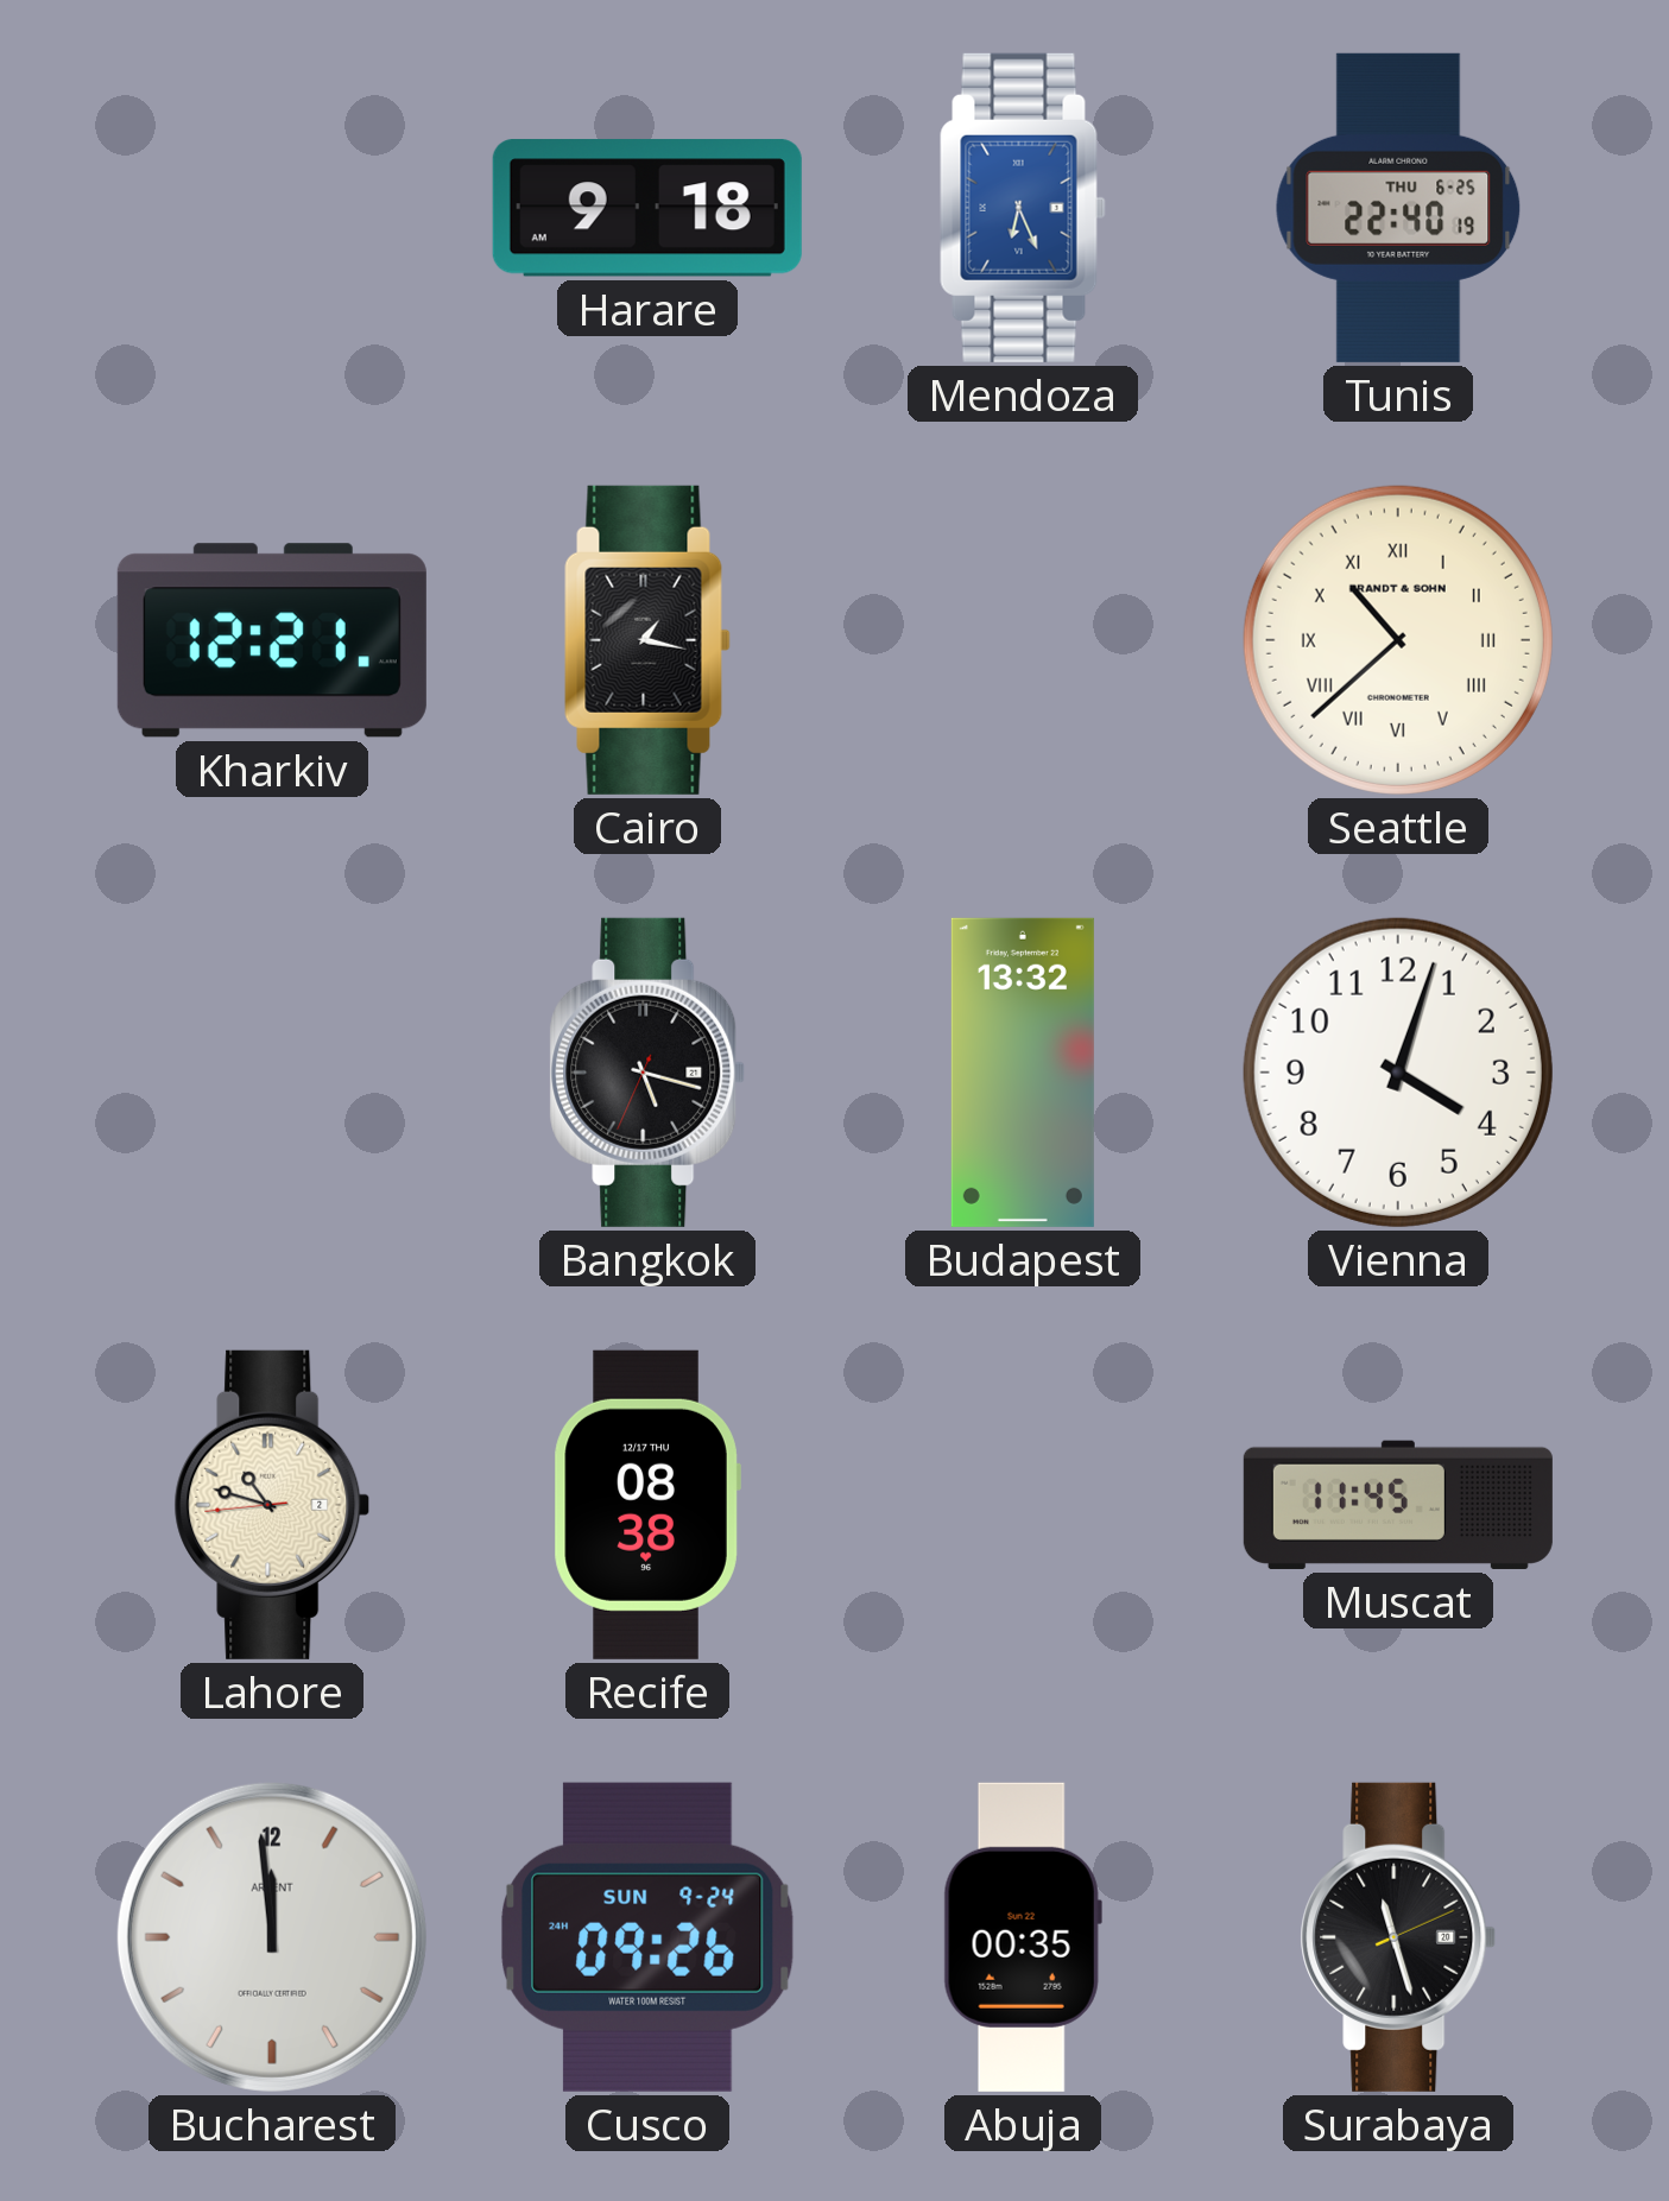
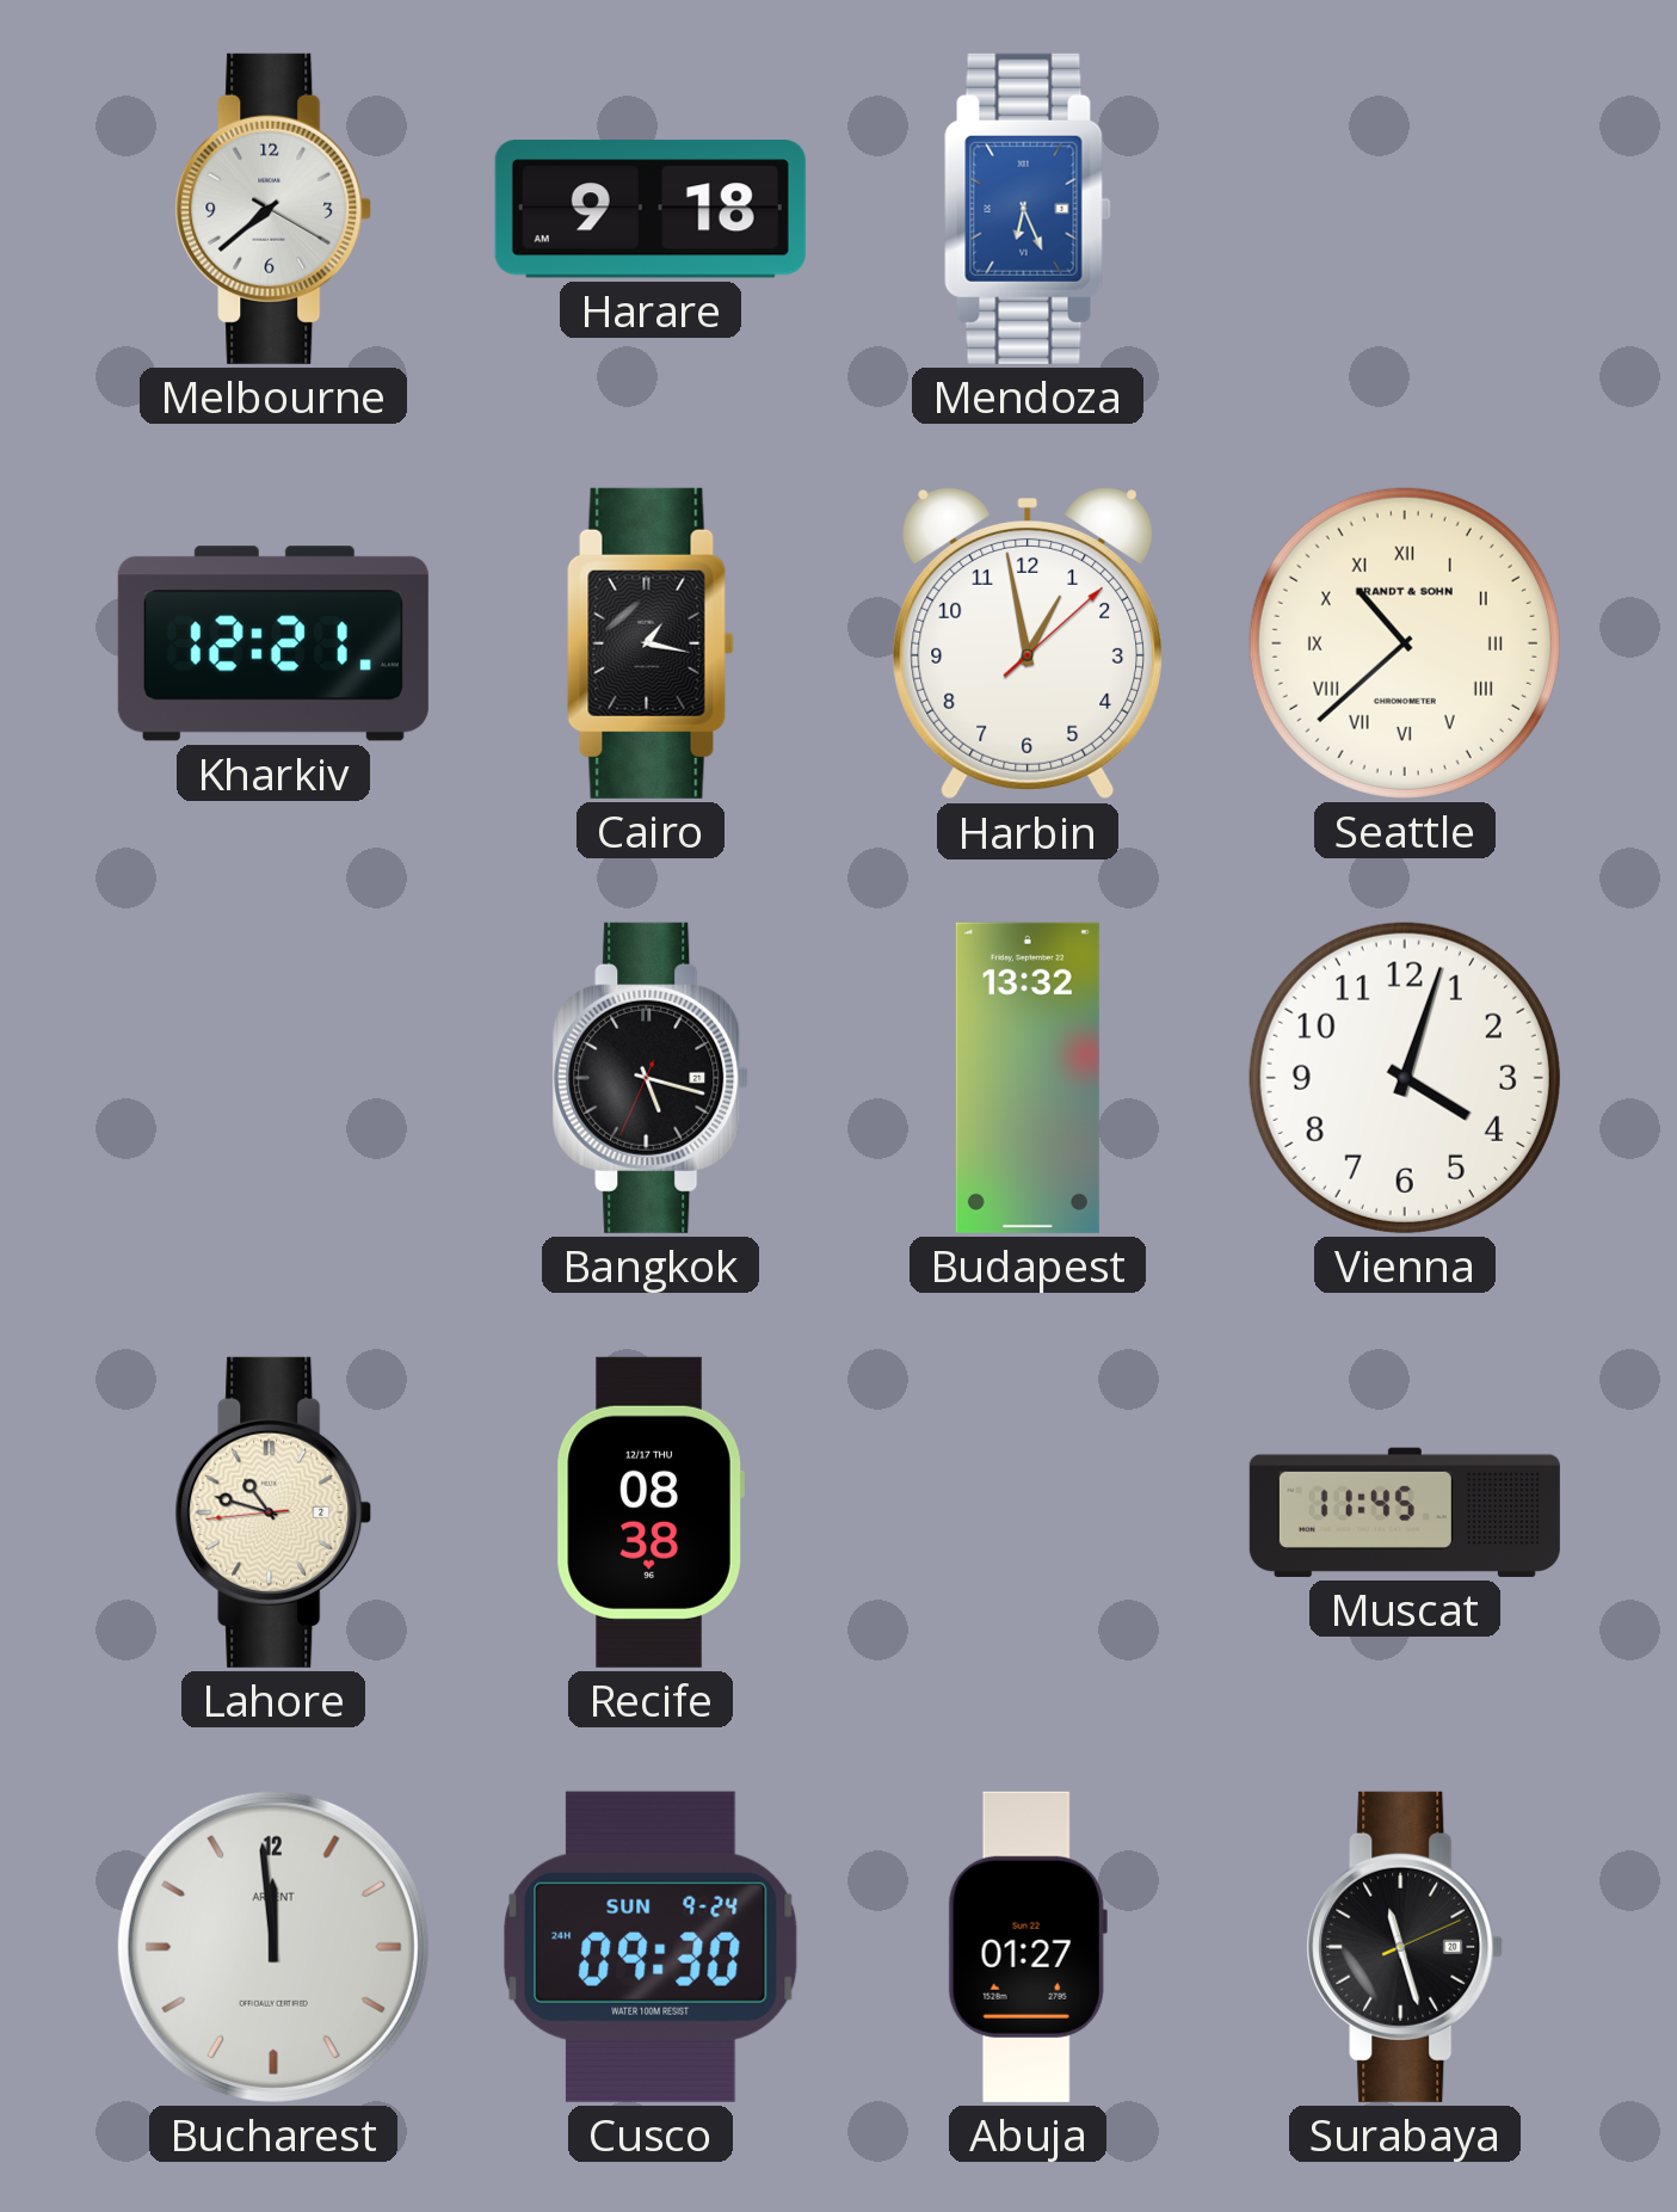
Melbourne: none -> 7:38 (273, 209)
Tunis: 22:40 -> none (1398, 208)
Harbin: none -> 12:58 (1028, 643)
Cusco: 09:26 -> 09:30 (652, 1947)
Abuja: 00:35 -> 01:27 (1028, 1947)
